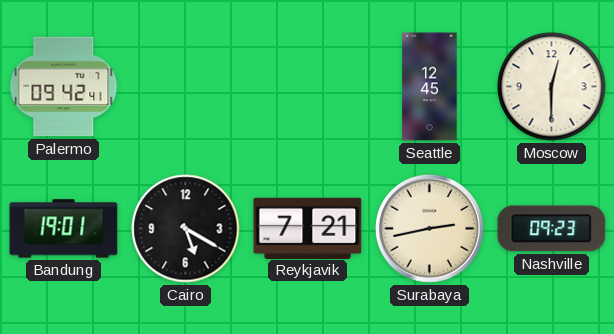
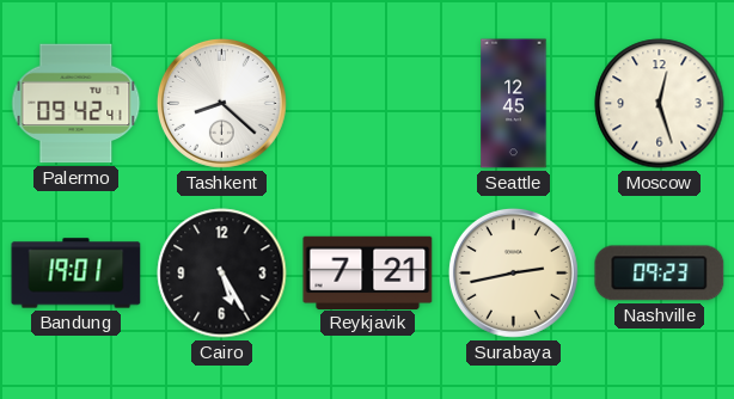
Tashkent: none -> 8:22 (221, 103)
Moscow: 12:30 -> 12:27 (660, 104)
Cairo: 5:20 -> 5:25 (222, 274)
